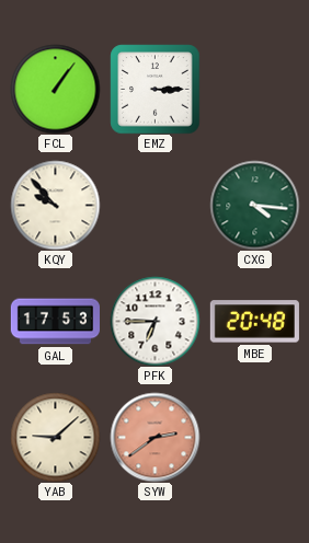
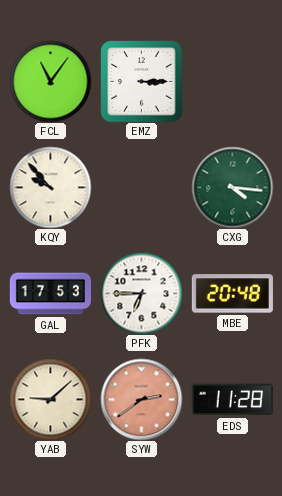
FCL: 1:06 -> 11:06 (50, 81)
EDS: none -> 11:28 (232, 400)
